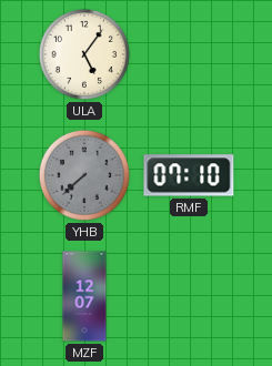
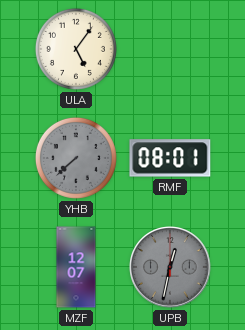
RMF: 07:10 -> 08:01 (170, 158)
UPB: none -> 12:32 (170, 267)
